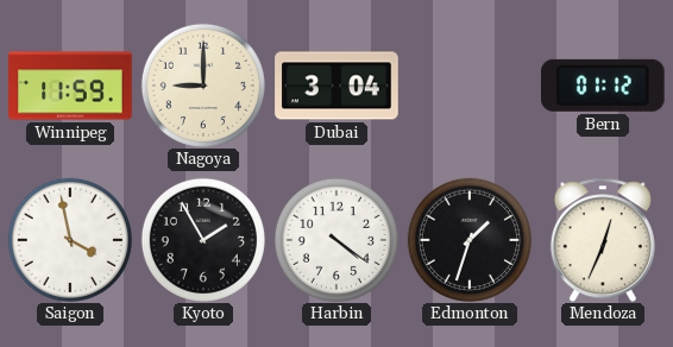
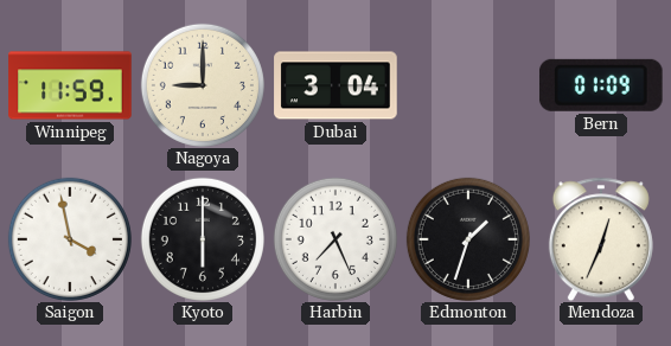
Bern: 01:12 -> 01:09 (601, 85)
Kyoto: 1:55 -> 6:00 (203, 239)
Harbin: 4:21 -> 7:26 (335, 239)
